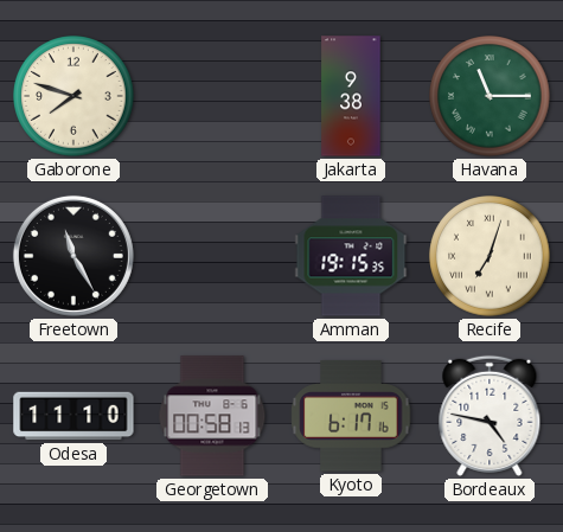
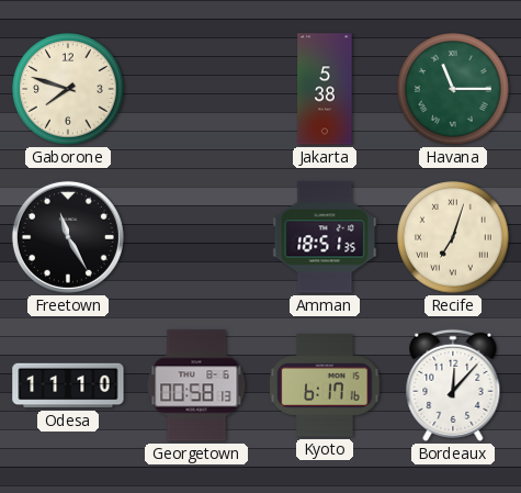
Jakarta: 9:38 -> 5:38 (325, 89)
Amman: 19:15 -> 18:51 (325, 237)
Bordeaux: 4:47 -> 12:07 (453, 385)
